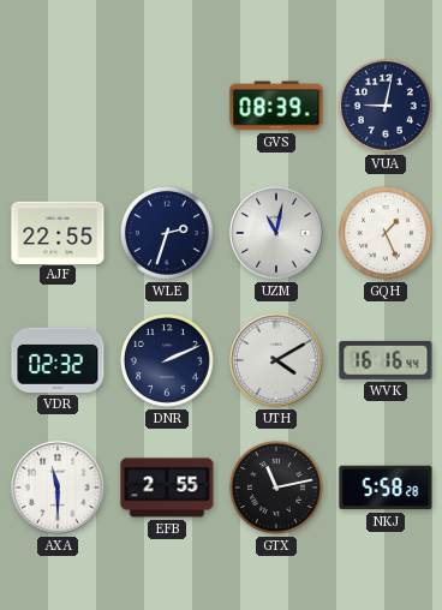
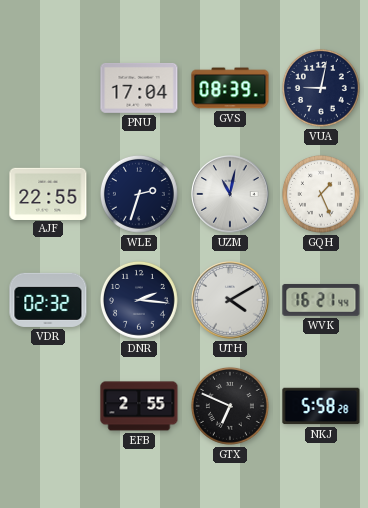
PNU: none -> 17:04 (139, 88)
DNR: 2:11 -> 2:16 (139, 300)
WVK: 16:16 -> 16:21 (321, 300)
AXA: 11:30 -> none (58, 488)
GTX: 11:13 -> 6:49 (230, 406)
